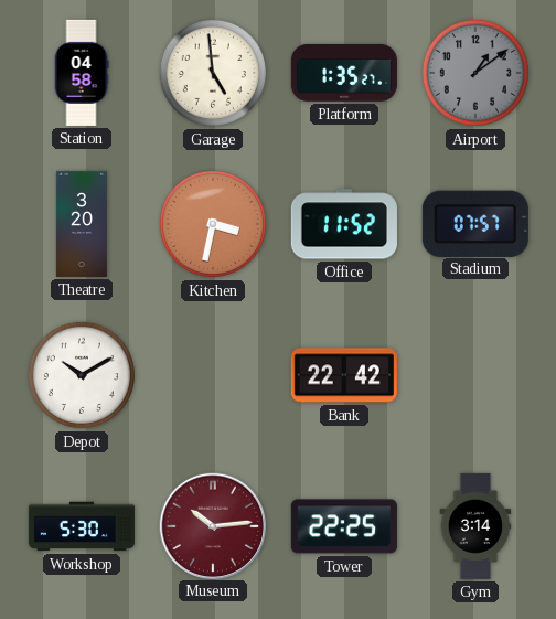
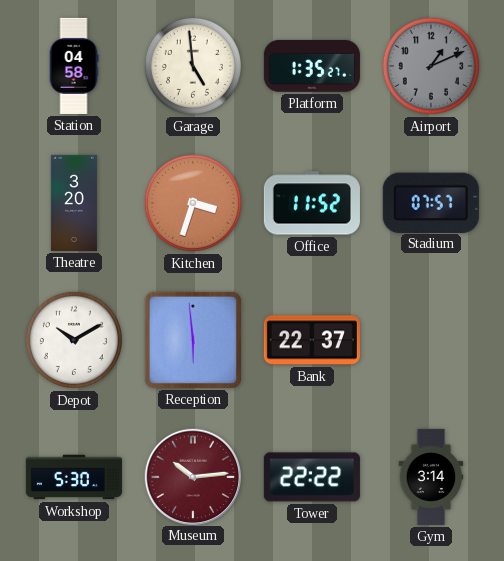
Airport: 1:09 -> 1:11 (431, 66)
Kitchen: 3:32 -> 3:33 (193, 203)
Reception: none -> 5:59 (193, 340)
Bank: 22:42 -> 22:37 (312, 340)
Tower: 22:25 -> 22:22 (312, 477)
